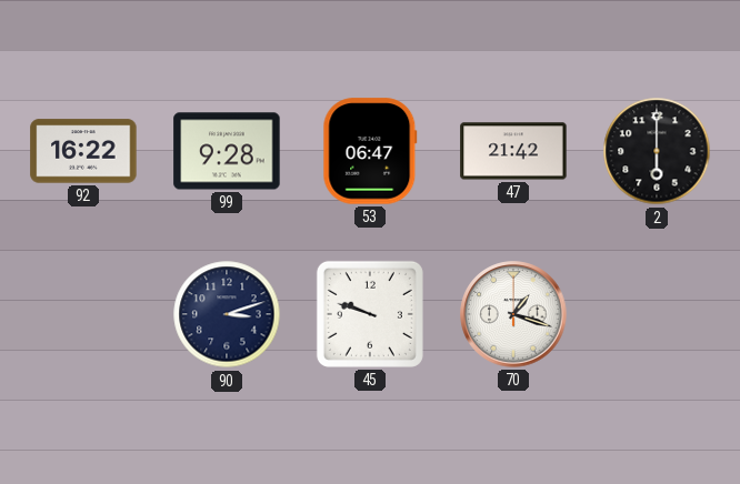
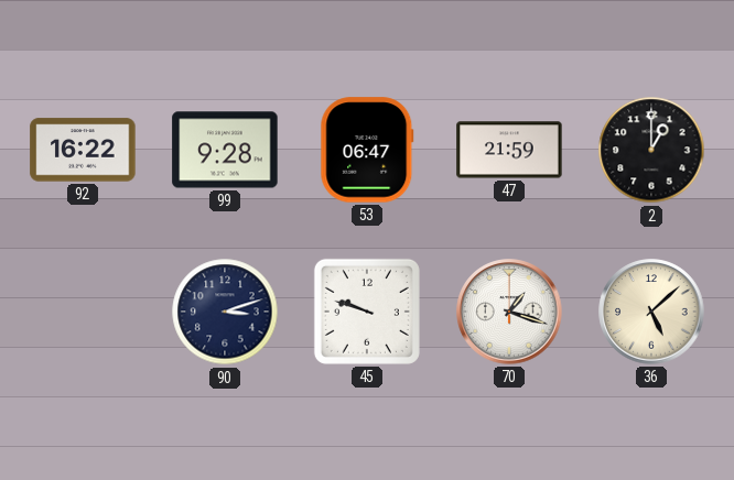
47: 21:42 -> 21:59 (509, 150)
2: 6:00 -> 1:00 (651, 150)
36: none -> 5:08 (651, 312)
